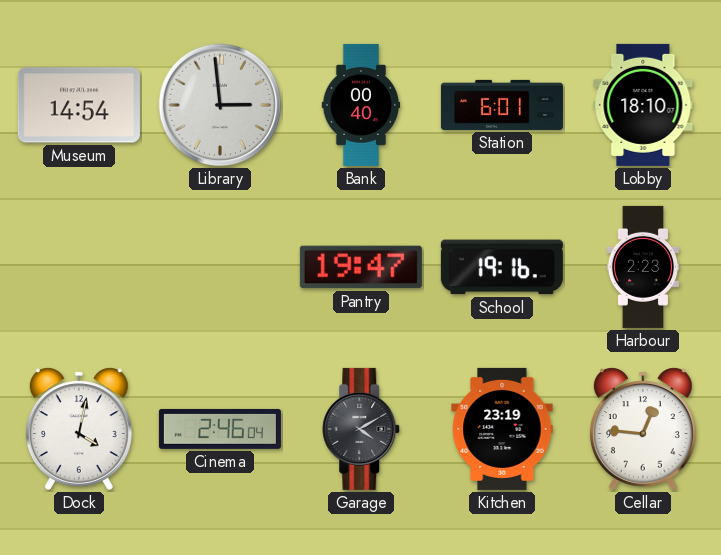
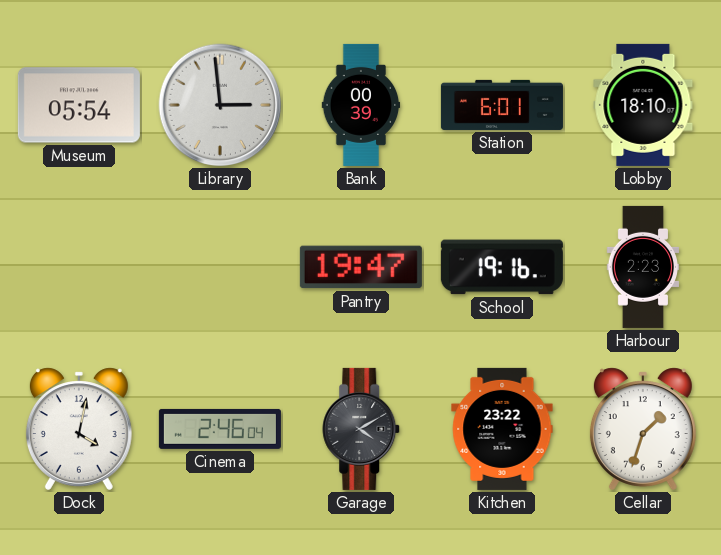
Museum: 14:54 -> 05:54 (79, 105)
Bank: 00:40 -> 00:39 (361, 105)
Kitchen: 23:19 -> 23:22 (502, 429)
Cellar: 12:46 -> 1:33 (643, 429)
